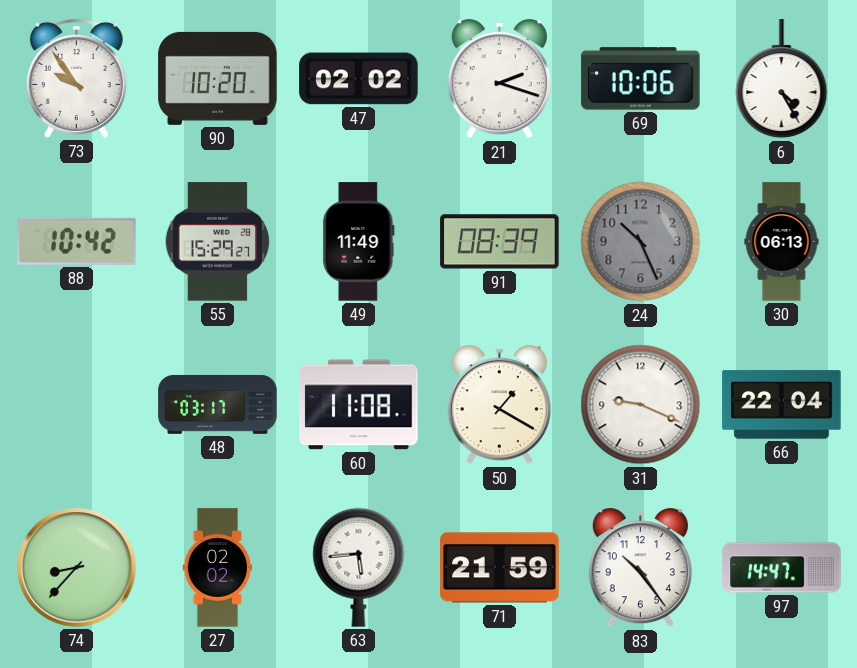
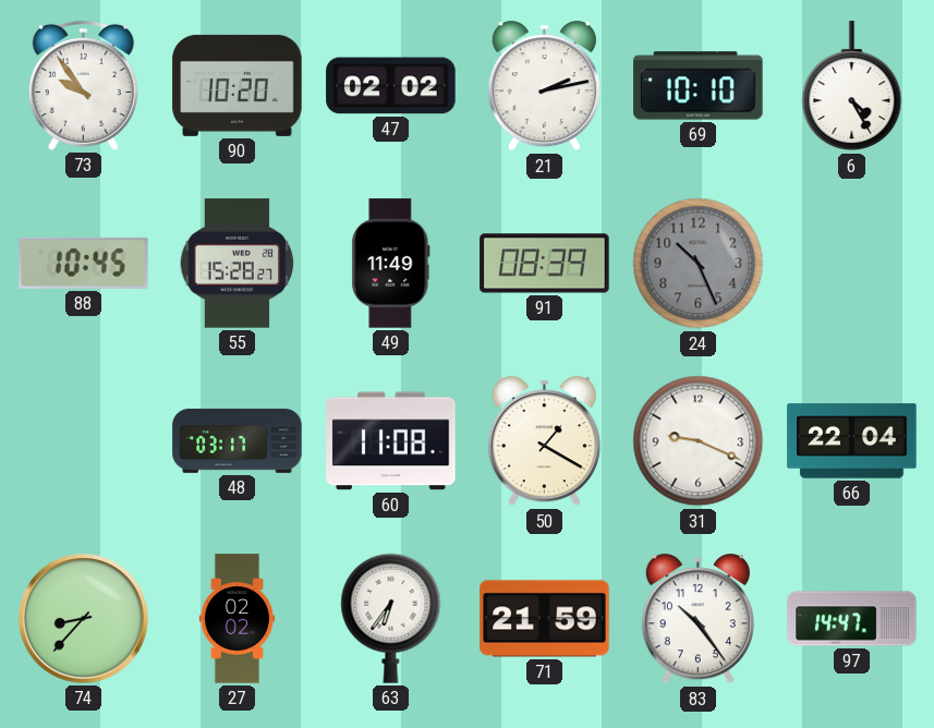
21: 2:18 -> 2:13 (544, 86)
69: 10:06 -> 10:10 (699, 86)
88: 10:42 -> 10:45 (84, 263)
55: 15:29 -> 15:28 (238, 264)
30: 06:13 -> none (782, 242)
63: 5:44 -> 6:36 (391, 618)
